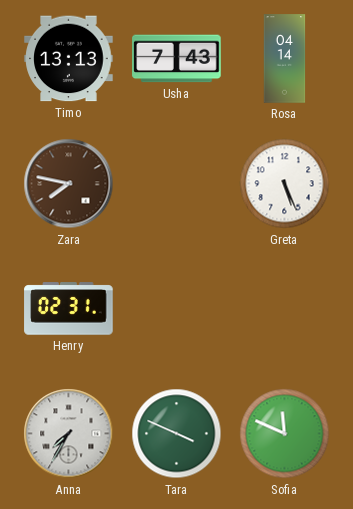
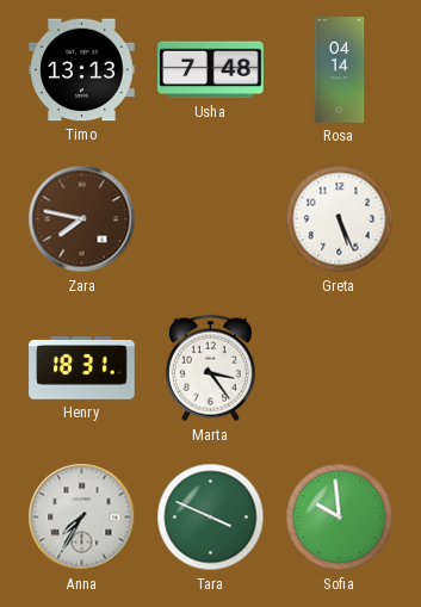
Usha: 7:43 -> 7:48 (211, 70)
Henry: 02:31 -> 18:31 (82, 368)
Marta: none -> 3:24 (210, 368)
Sofia: 11:49 -> 9:59 (340, 518)
